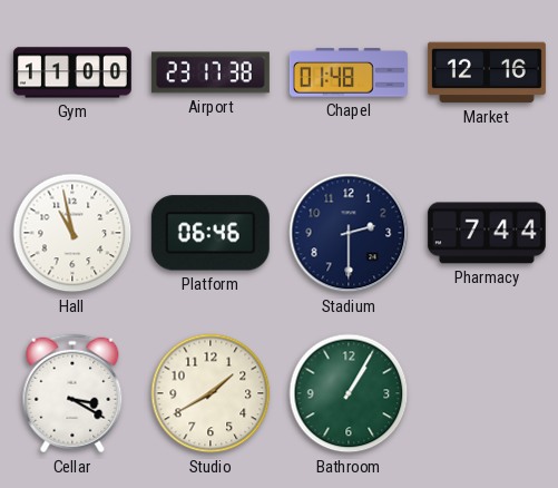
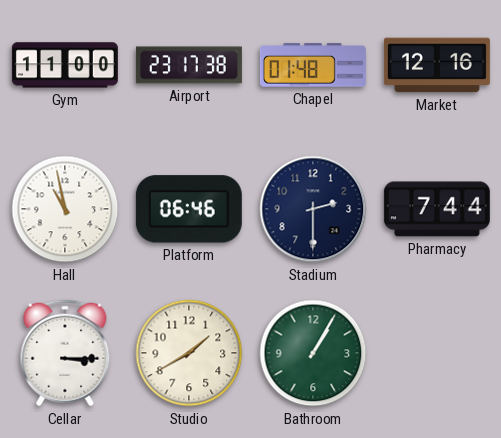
Cellar: 3:20 -> 3:15 (65, 353)
